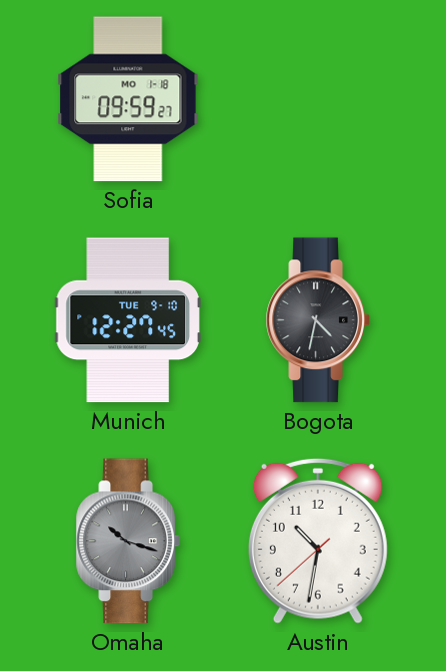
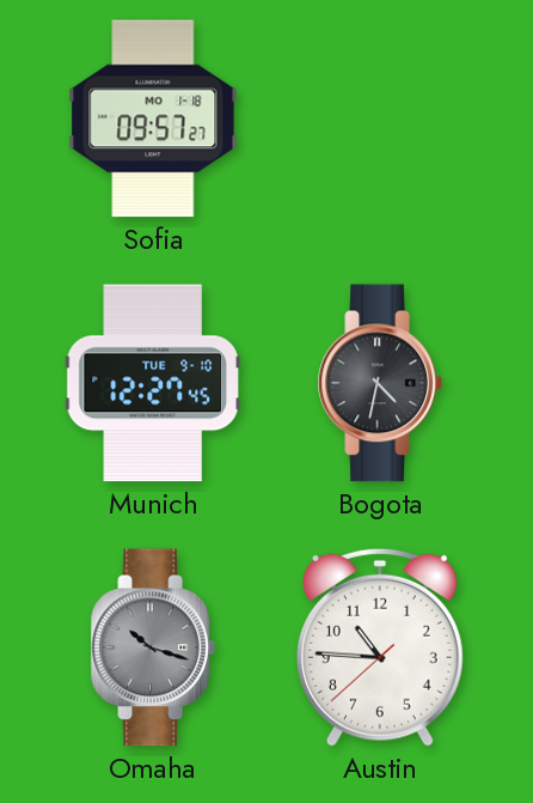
Sofia: 09:59 -> 09:57 (153, 118)
Austin: 10:31 -> 10:45 (380, 647)
